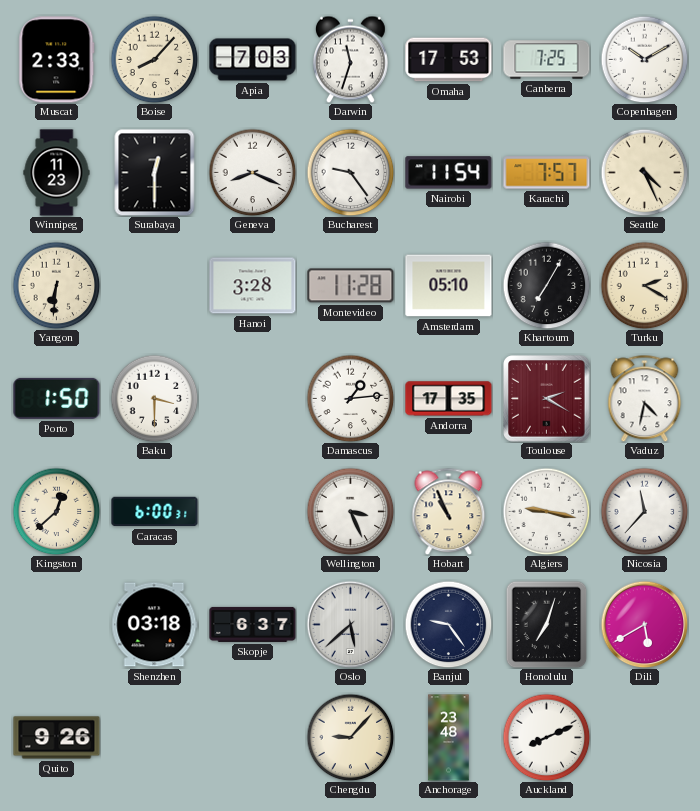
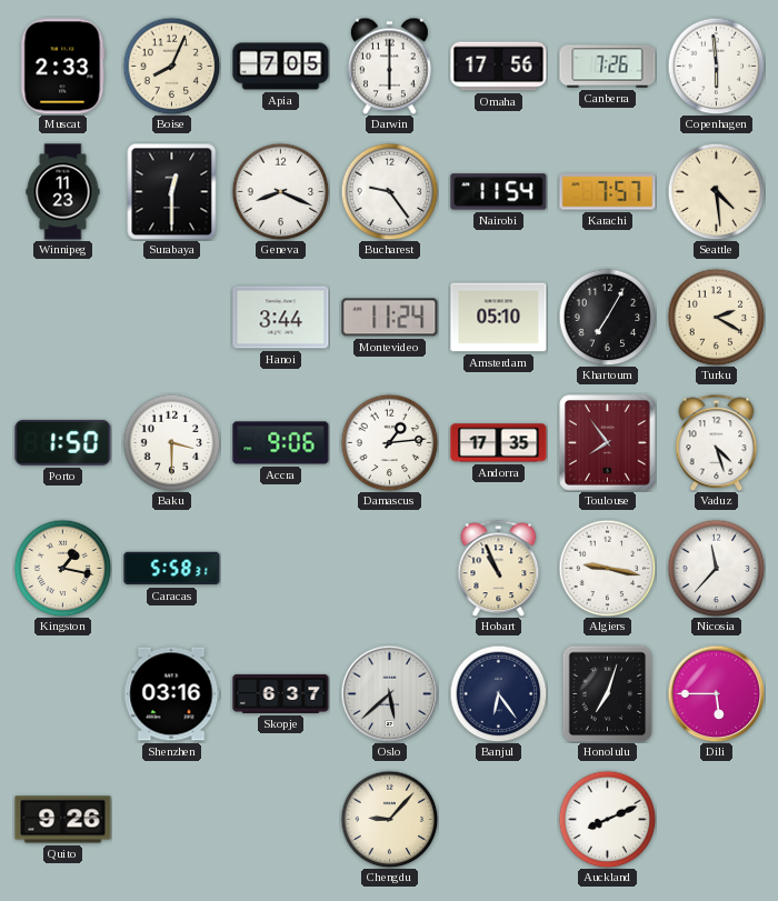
Boise: 8:07 -> 8:04 (171, 66)
Apia: 7:03 -> 7:05 (281, 67)
Darwin: 11:33 -> 6:00 (389, 66)
Omaha: 17:53 -> 17:56 (499, 67)
Canberra: 7:25 -> 7:26 (608, 67)
Copenhagen: 10:10 -> 5:59 (716, 66)
Seattle: 4:26 -> 4:29 (716, 191)
Yangon: 6:31 -> none (56, 285)
Hanoi: 3:28 -> 3:44 (281, 318)
Montevideo: 11:28 -> 11:24 (390, 318)
Accra: none -> 9:06 (281, 443)
Toulouse: 2:20 -> 7:54 (608, 443)
Vaduz: 4:32 -> 4:27 (717, 442)
Kingston: 12:38 -> 1:17 (62, 568)
Caracas: 6:00 -> 5:58 (172, 569)
Wellington: 3:26 -> none (350, 511)
Shenzhen: 03:18 -> 03:16 (172, 694)
Banjul: 9:24 -> 6:24 (498, 693)
Dili: 5:40 -> 5:45 (716, 693)
Anchorage: 23:48 -> none (449, 738)
